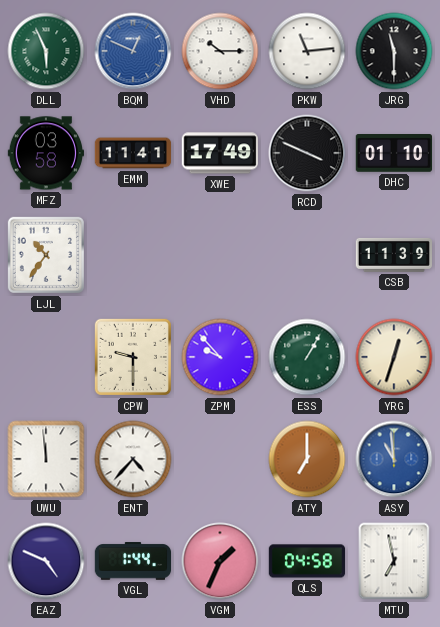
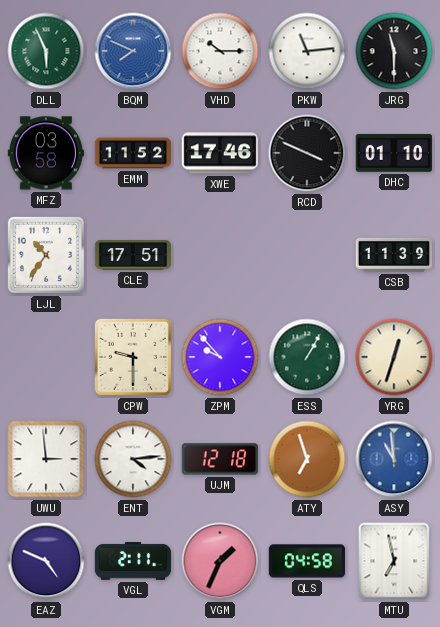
BQM: 12:49 -> 7:49 (133, 51)
EMM: 11:41 -> 11:52 (133, 153)
XWE: 17:49 -> 17:46 (219, 153)
CLE: none -> 17:51 (133, 255)
UWU: 11:59 -> 2:59 (46, 459)
ENT: 4:37 -> 4:14 (133, 459)
UJM: none -> 12:18 (219, 459)
ATY: 7:00 -> 6:57 (307, 459)
VGL: 1:44 -> 2:11 (133, 561)
